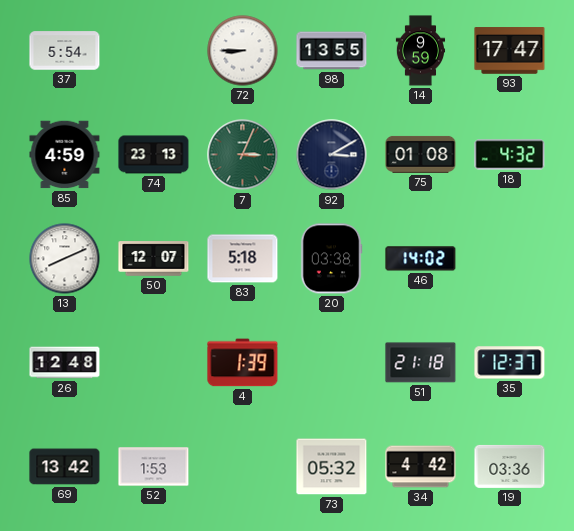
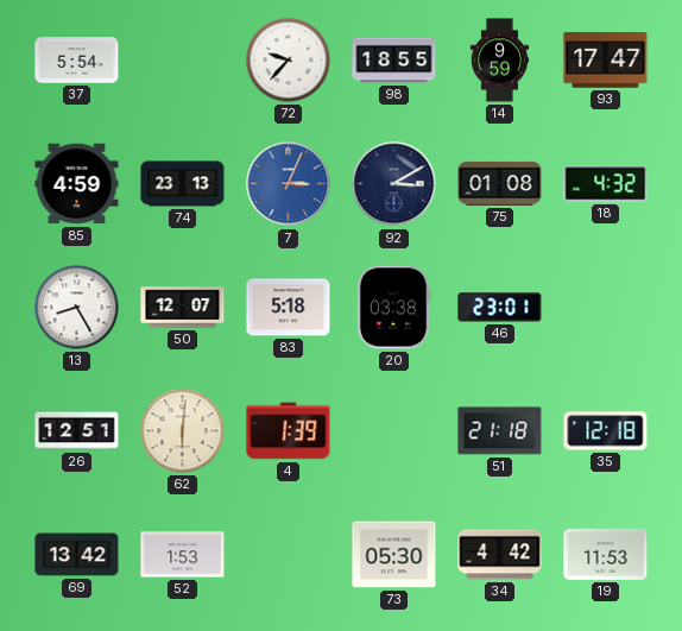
72: 8:45 -> 9:37 (289, 61)
98: 13:55 -> 18:55 (394, 61)
7 dial: green -> blue (289, 184)
13: 8:11 -> 8:25 (77, 308)
46: 14:02 -> 23:01 (500, 308)
26: 12:48 -> 12:51 (77, 431)
62: none -> 6:01 (183, 431)
35: 12:37 -> 12:18 (606, 431)
73: 05:32 -> 05:30 (394, 555)
19: 03:36 -> 11:53 (606, 554)
